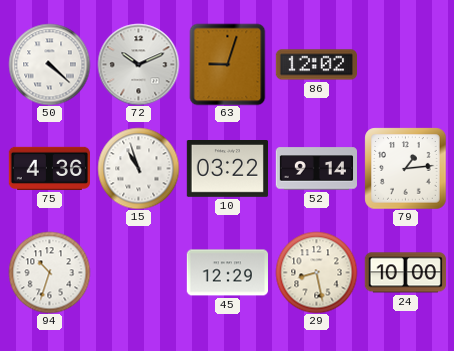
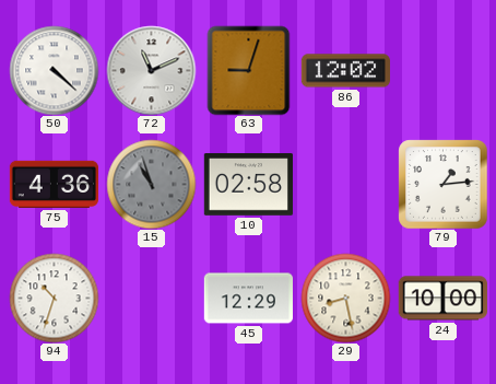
72: 10:11 -> 11:11 (151, 70)
15 dial: white -> grey (151, 184)
10: 03:22 -> 02:58 (248, 185)
52: 9:14 -> none (316, 169)
